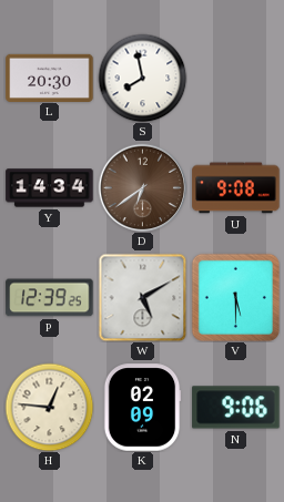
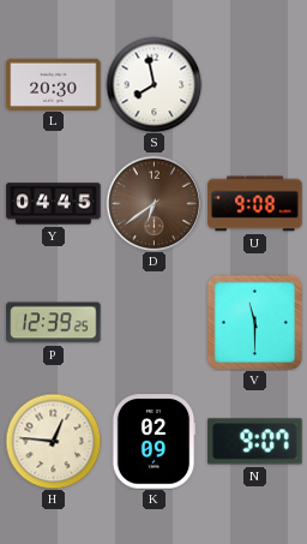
Y: 14:34 -> 04:45 (54, 204)
W: 5:10 -> none (142, 297)
V: 5:30 -> 11:30 (254, 322)
N: 9:06 -> 9:07 (255, 442)
